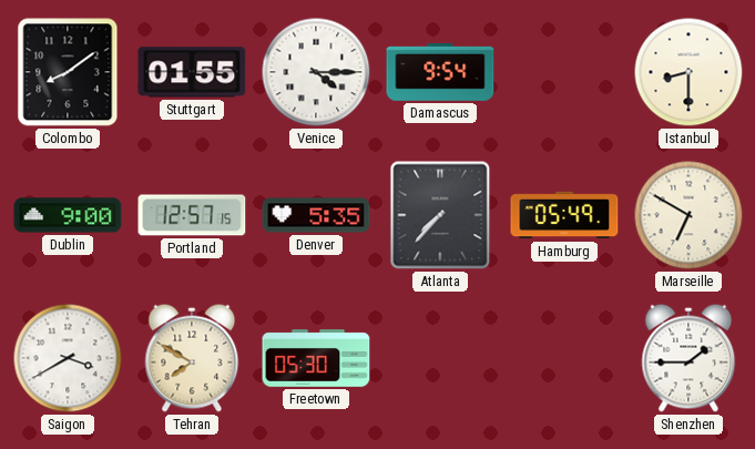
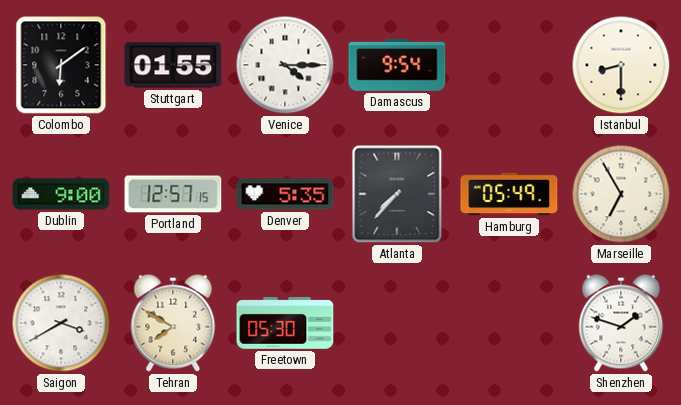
Colombo: 8:09 -> 6:09 (61, 65)
Marseille: 6:50 -> 6:55 (621, 194)
Shenzhen: 1:45 -> 1:48 (621, 323)
